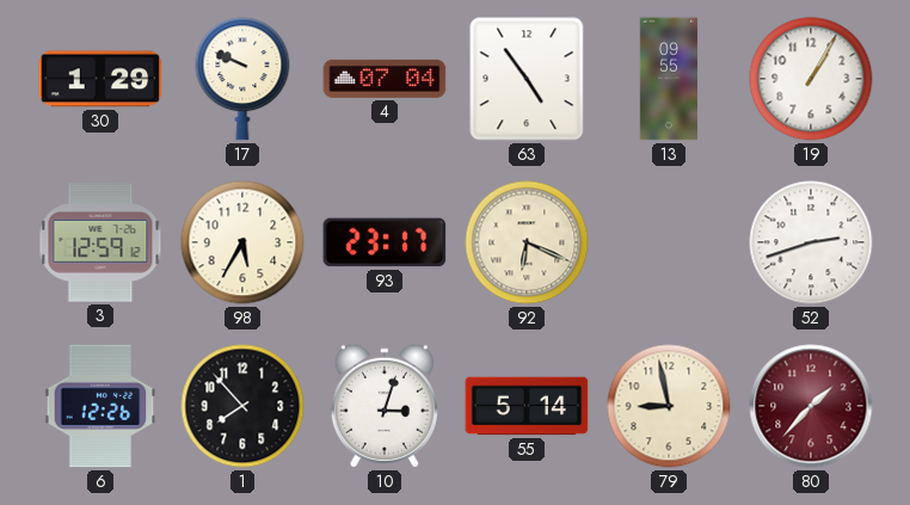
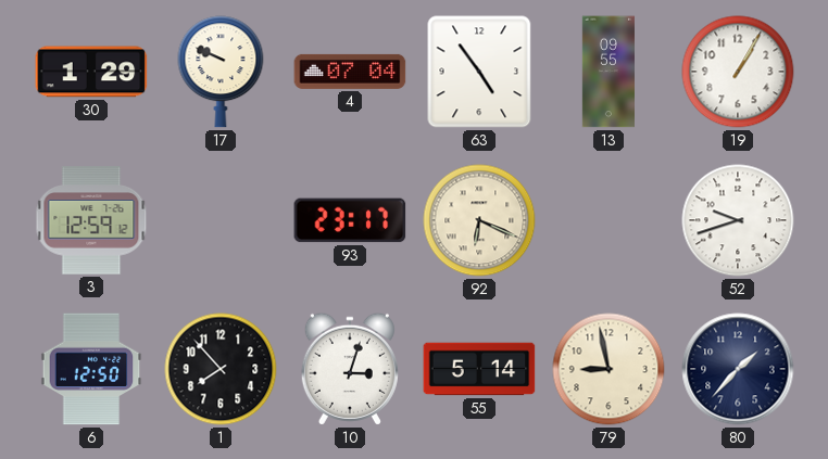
98: 5:35 -> none (242, 242)
52: 2:42 -> 9:42 (738, 220)
6: 12:26 -> 12:50 (91, 369)
80 dial: burgundy -> navy (738, 369)
